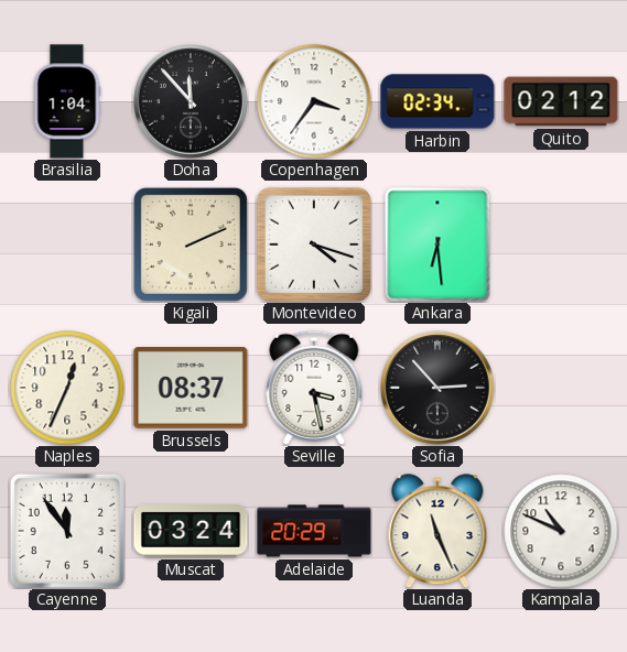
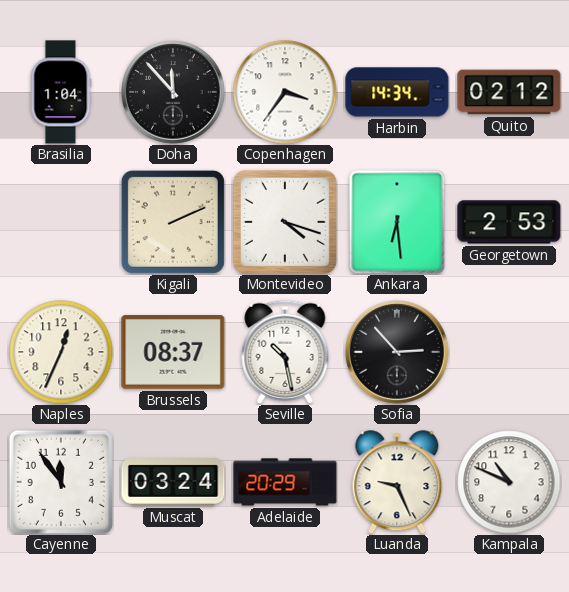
Harbin: 02:34 -> 14:34 (397, 92)
Georgetown: none -> 2:53 (509, 222)
Seville: 3:28 -> 10:28 (285, 352)
Luanda: 11:26 -> 9:26 (397, 482)
